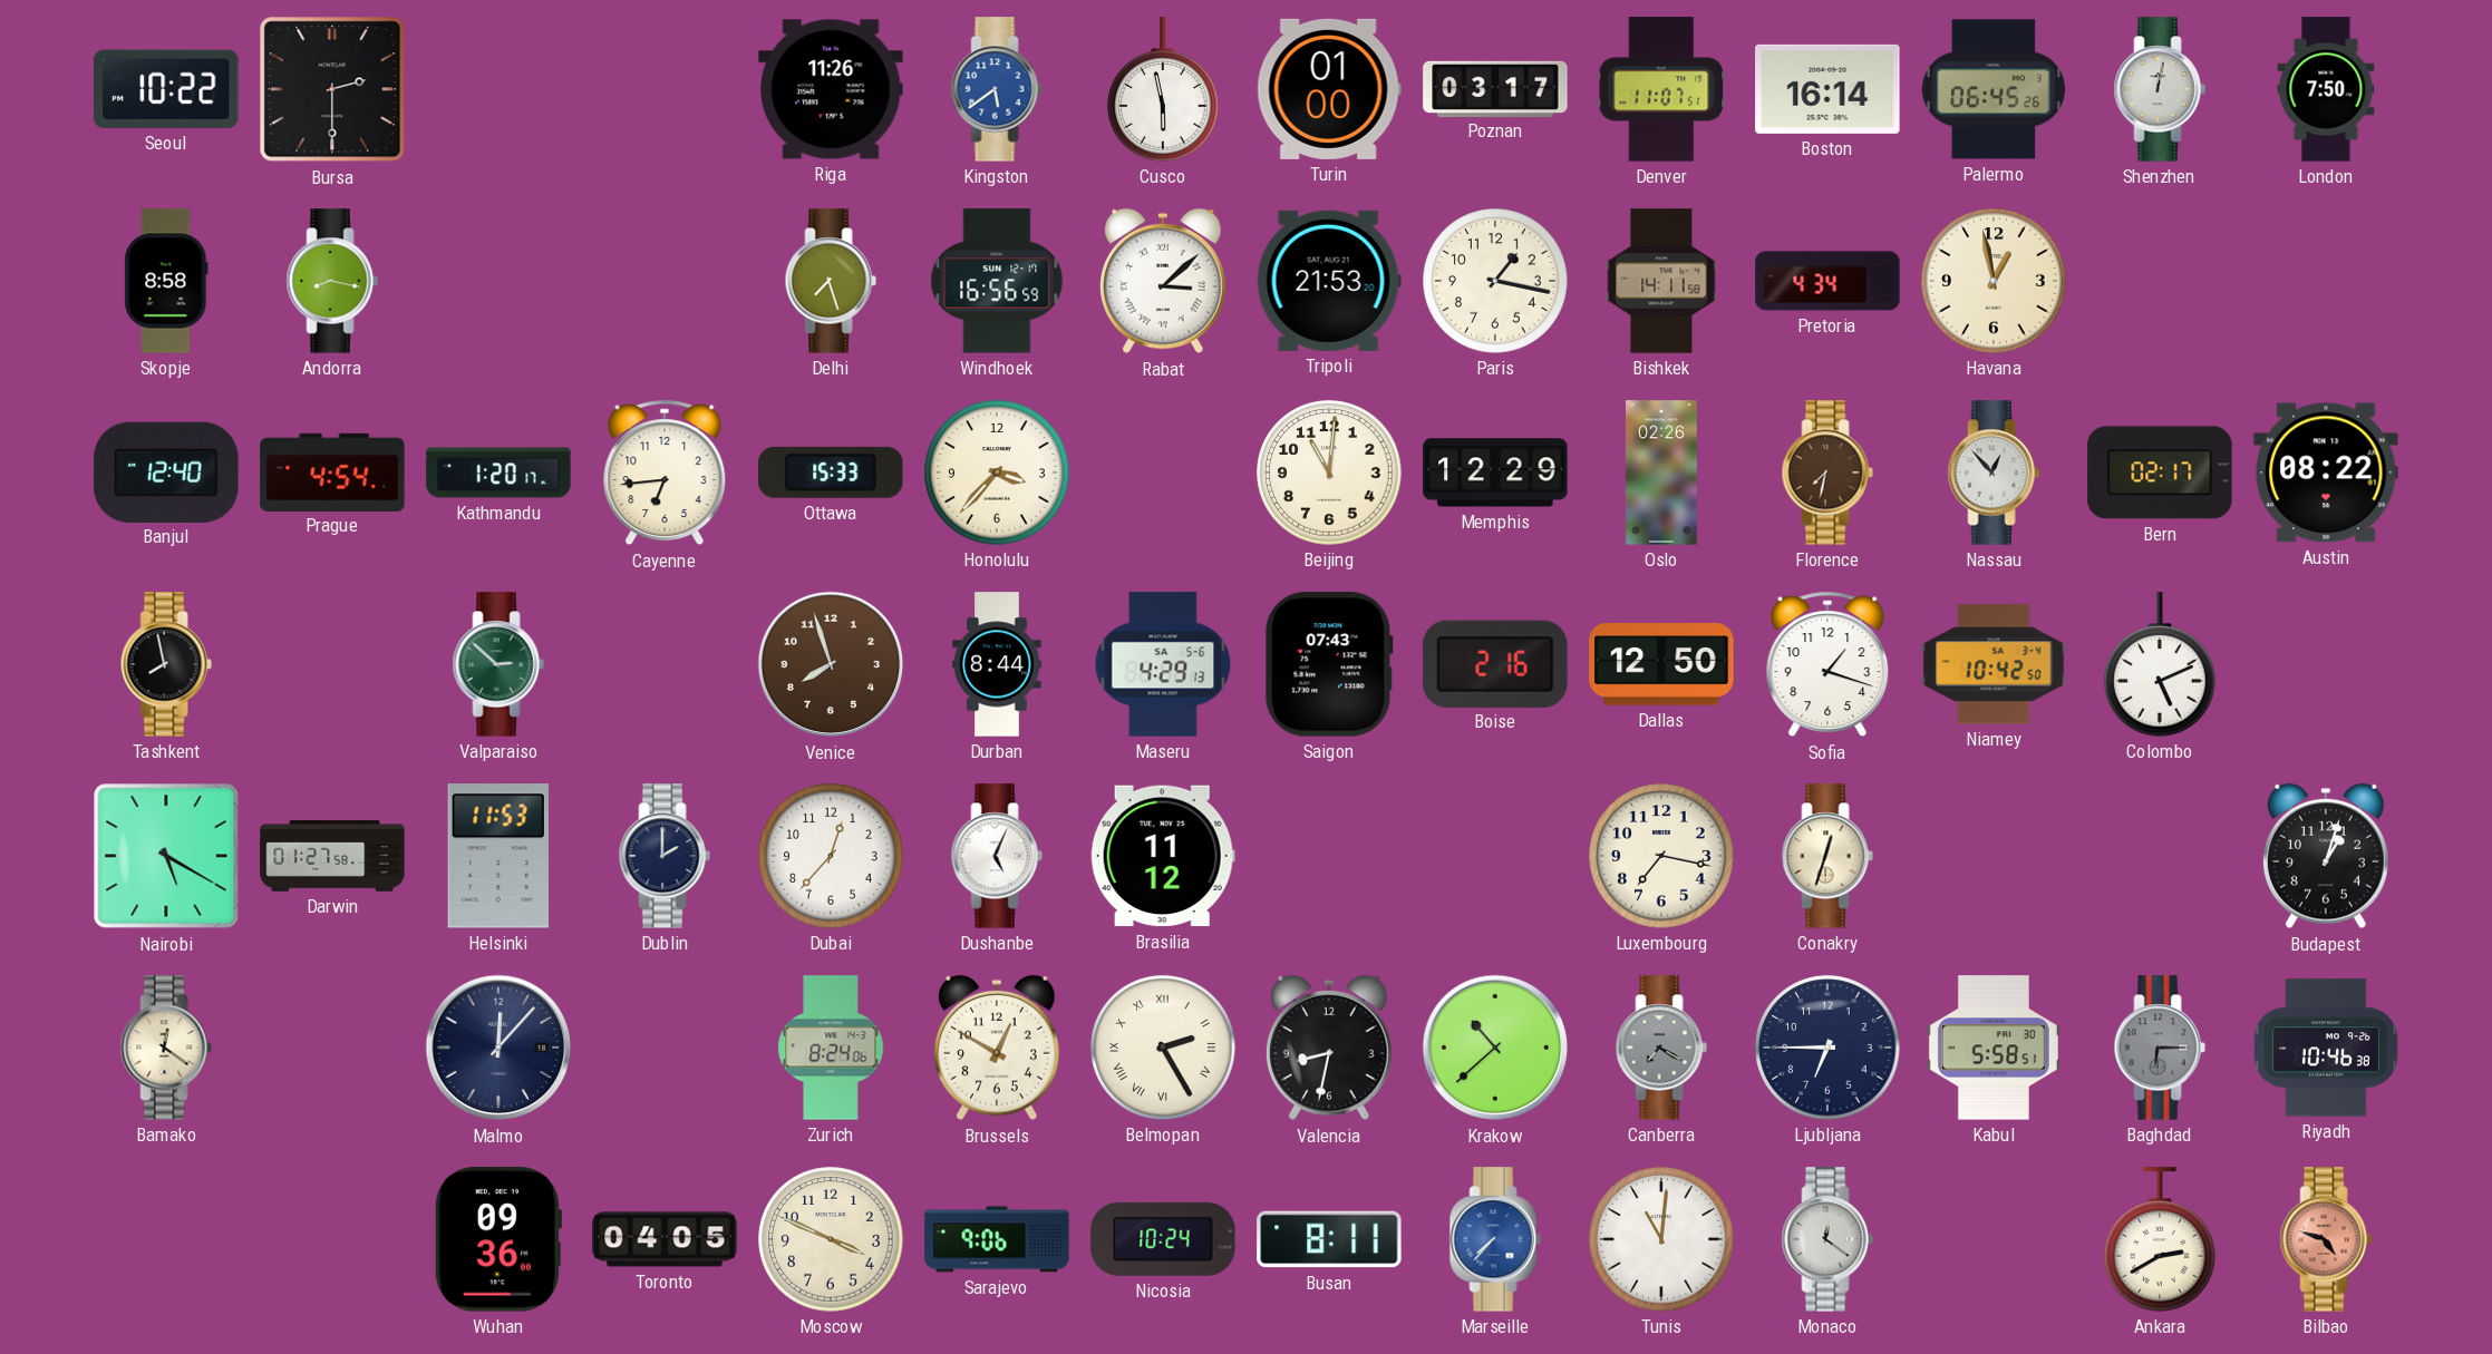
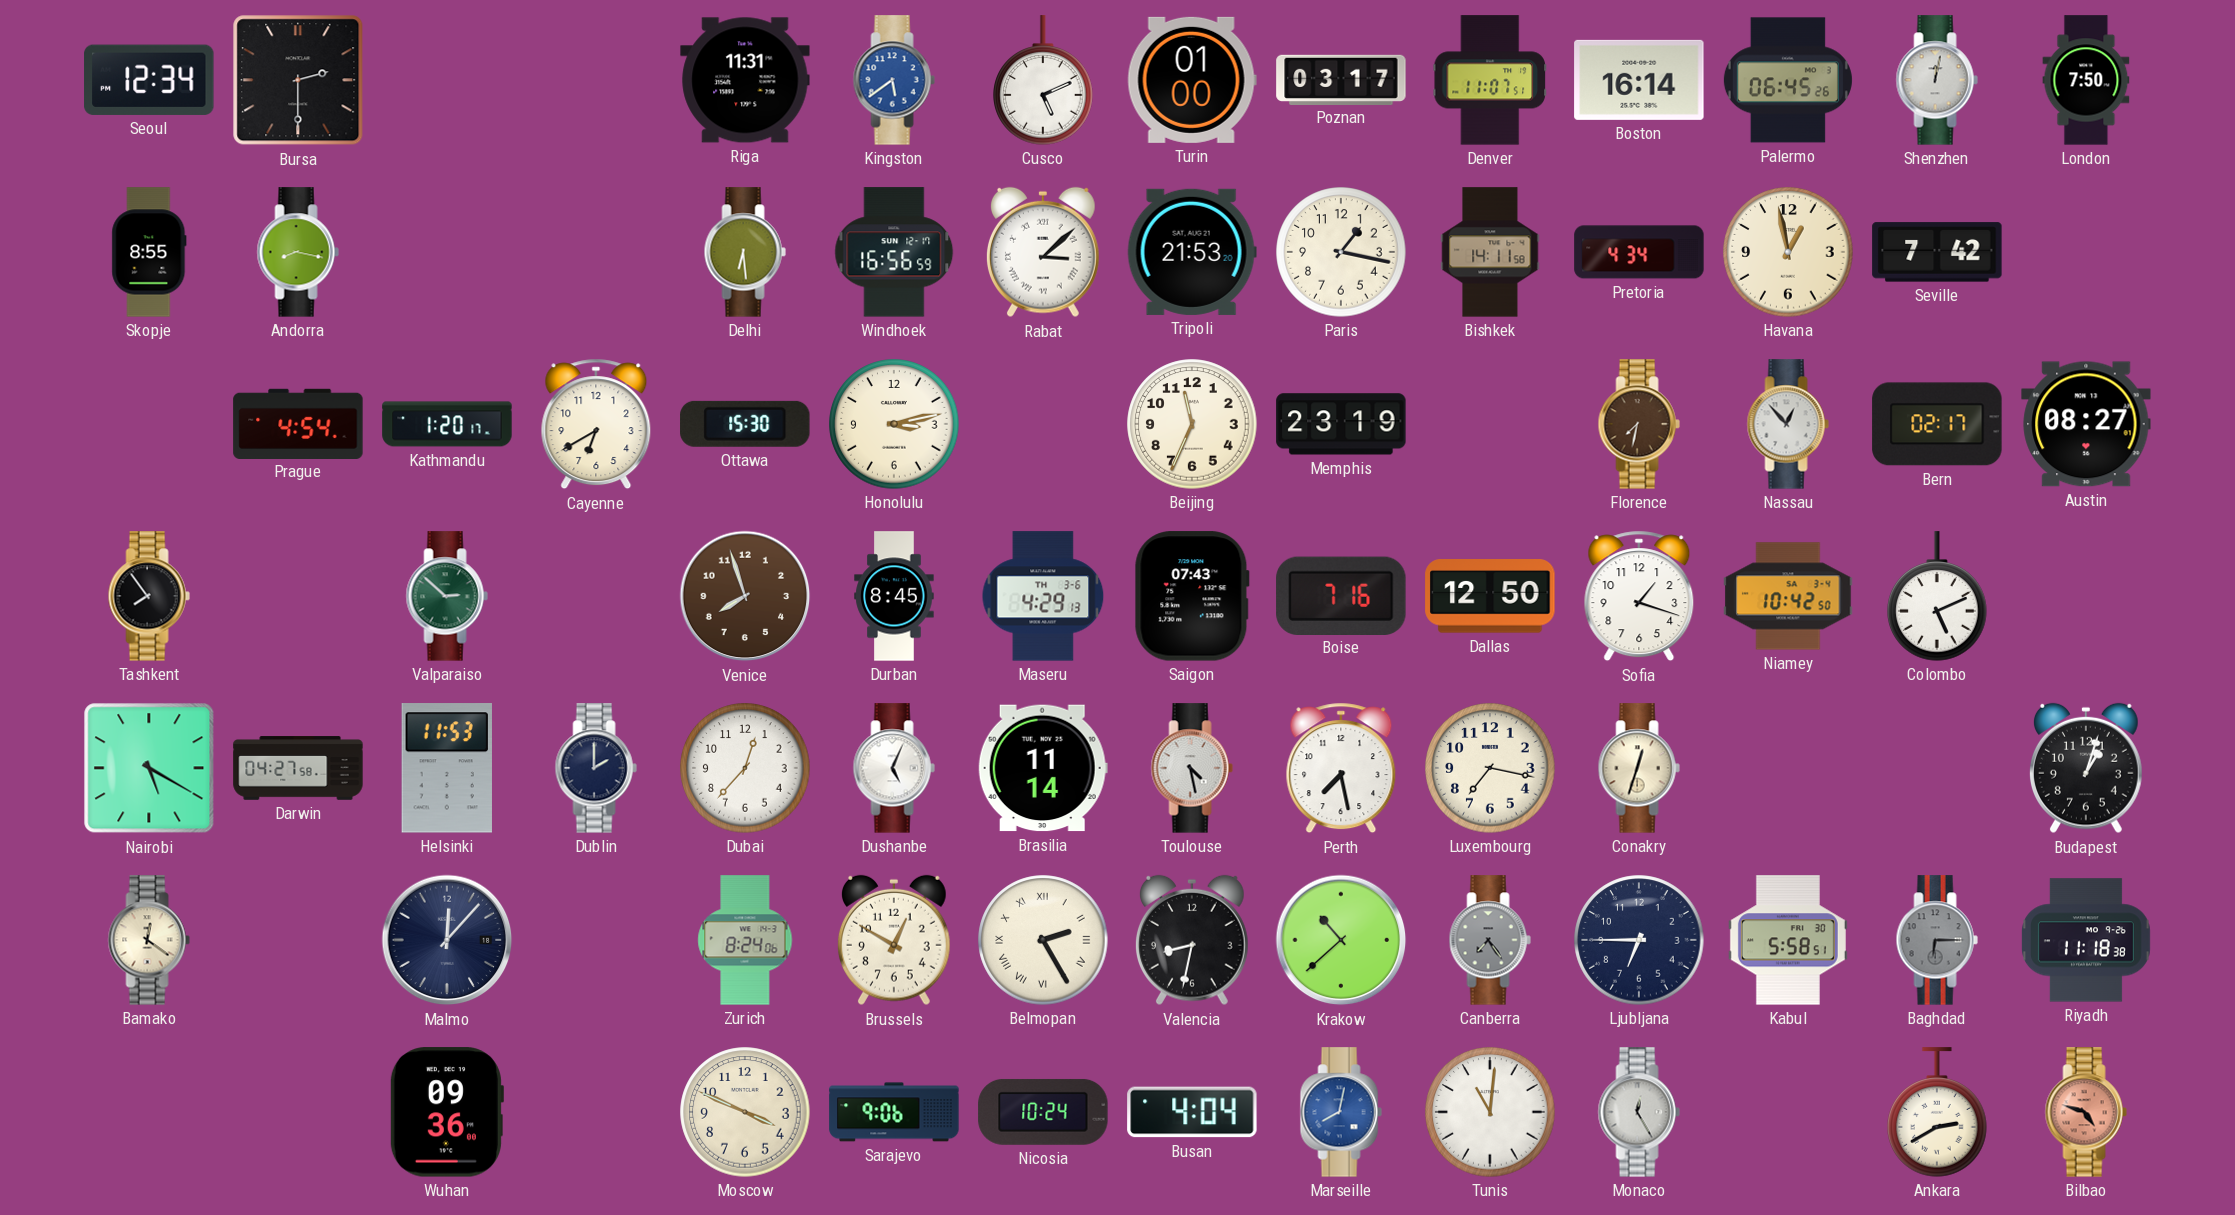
Seoul: 10:22 -> 12:34 (149, 80)
Riga: 11:26 -> 11:31 (745, 80)
Cusco: 5:58 -> 5:11 (1043, 80)
Skopje: 8:58 -> 8:55 (149, 252)
Delhi: 7:27 -> 6:29 (745, 252)
Seville: none -> 7:42 (1937, 252)
Banjul: 12:40 -> none (166, 471)
Cayenne: 6:44 -> 6:40 (596, 424)
Ottawa: 15:33 -> 15:30 (745, 424)
Honolulu: 3:37 -> 3:13 (894, 424)
Beijing: 11:01 -> 11:34 (1192, 424)
Memphis: 12:29 -> 23:19 (1341, 424)
Oslo: 02:26 -> none (1661, 473)
Austin: 08:22 -> 08:27 (2086, 424)
Tashkent: 7:58 -> 7:54 (149, 596)
Durban: 8:44 -> 8:45 (894, 596)
Maseru date: SA 5-6 -> TH 3-6 (1043, 596)
Boise: 2:16 -> 7:16 (1341, 595)
Darwin: 01:27 -> 04:27 (298, 768)
Brasilia: 11:12 -> 11:14 (1043, 768)
Toulouse: none -> 4:28 (1192, 768)
Perth: none -> 7:28 (1341, 768)
Canberra: 7:20 -> 7:24 (1490, 940)
Riyadh: 10:46 -> 11:18 (2086, 940)
Toronto: 04:05 -> none (665, 1239)
Busan: 8:11 -> 4:04 (1192, 1112)
Marseille: 7:37 -> 8:02 (1341, 1112)
Monaco: 12:21 -> 12:25 (1639, 1112)
